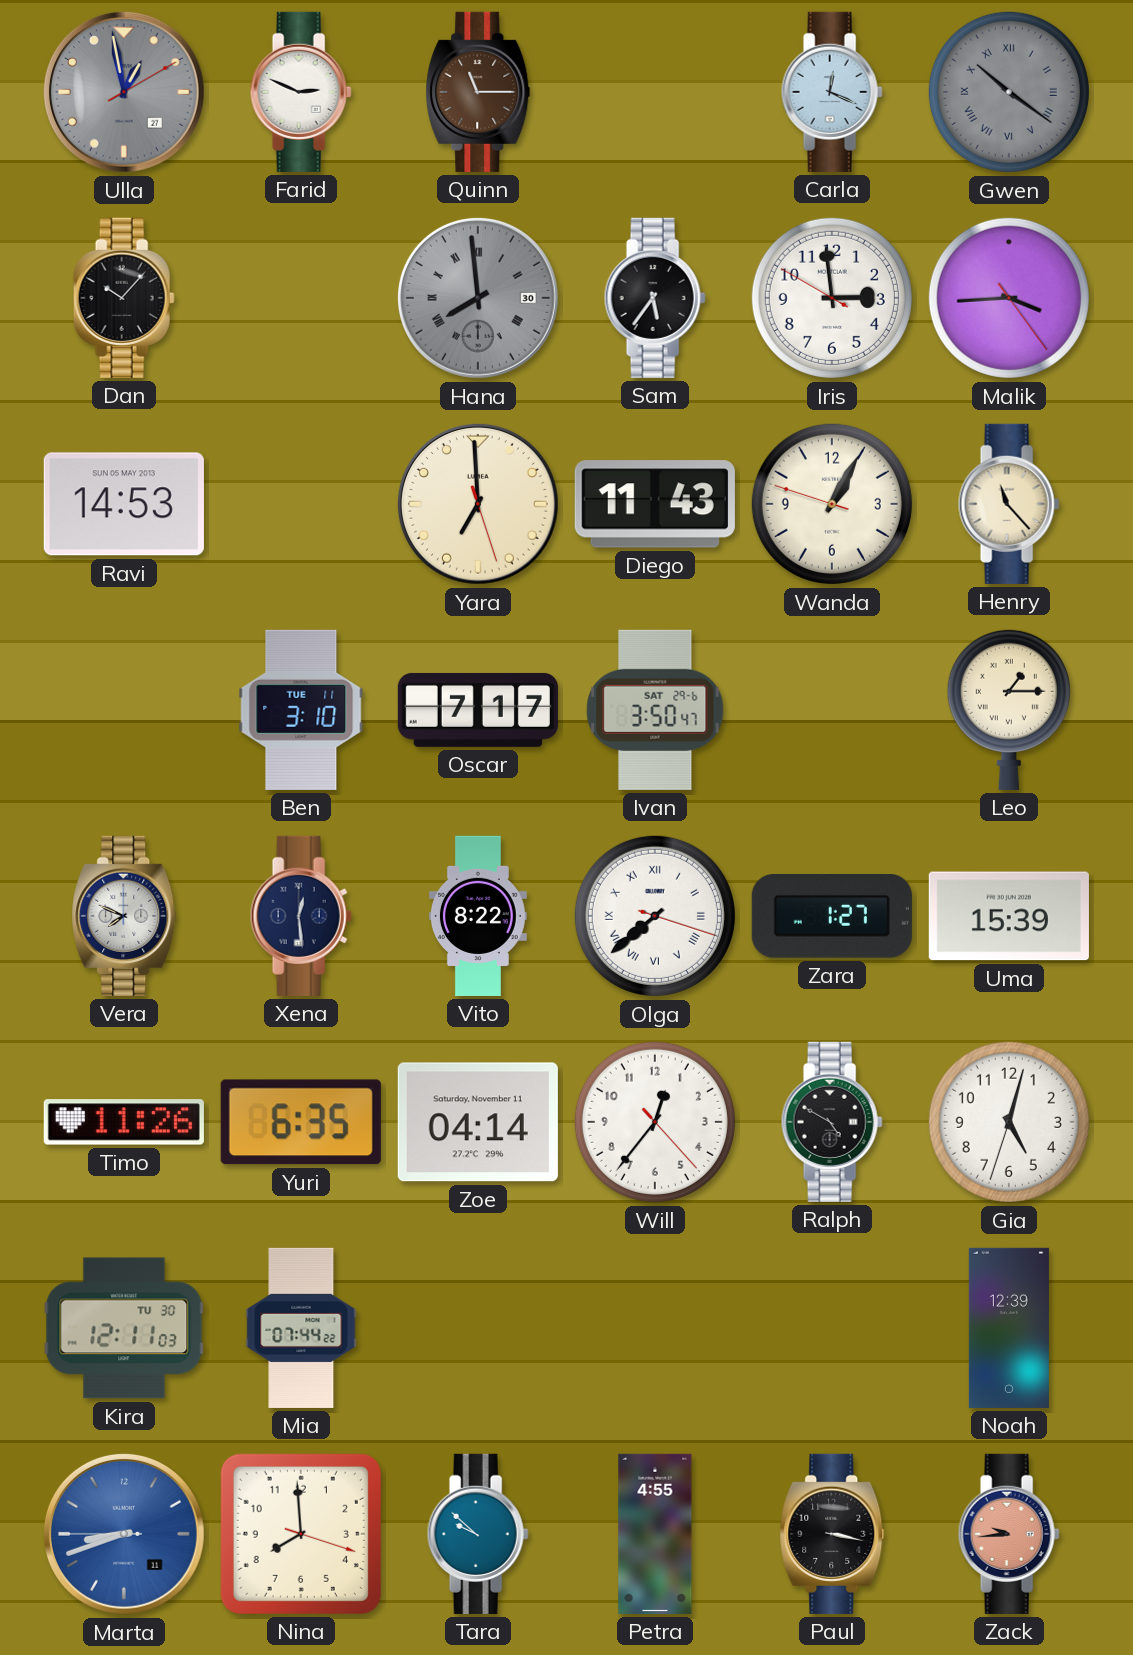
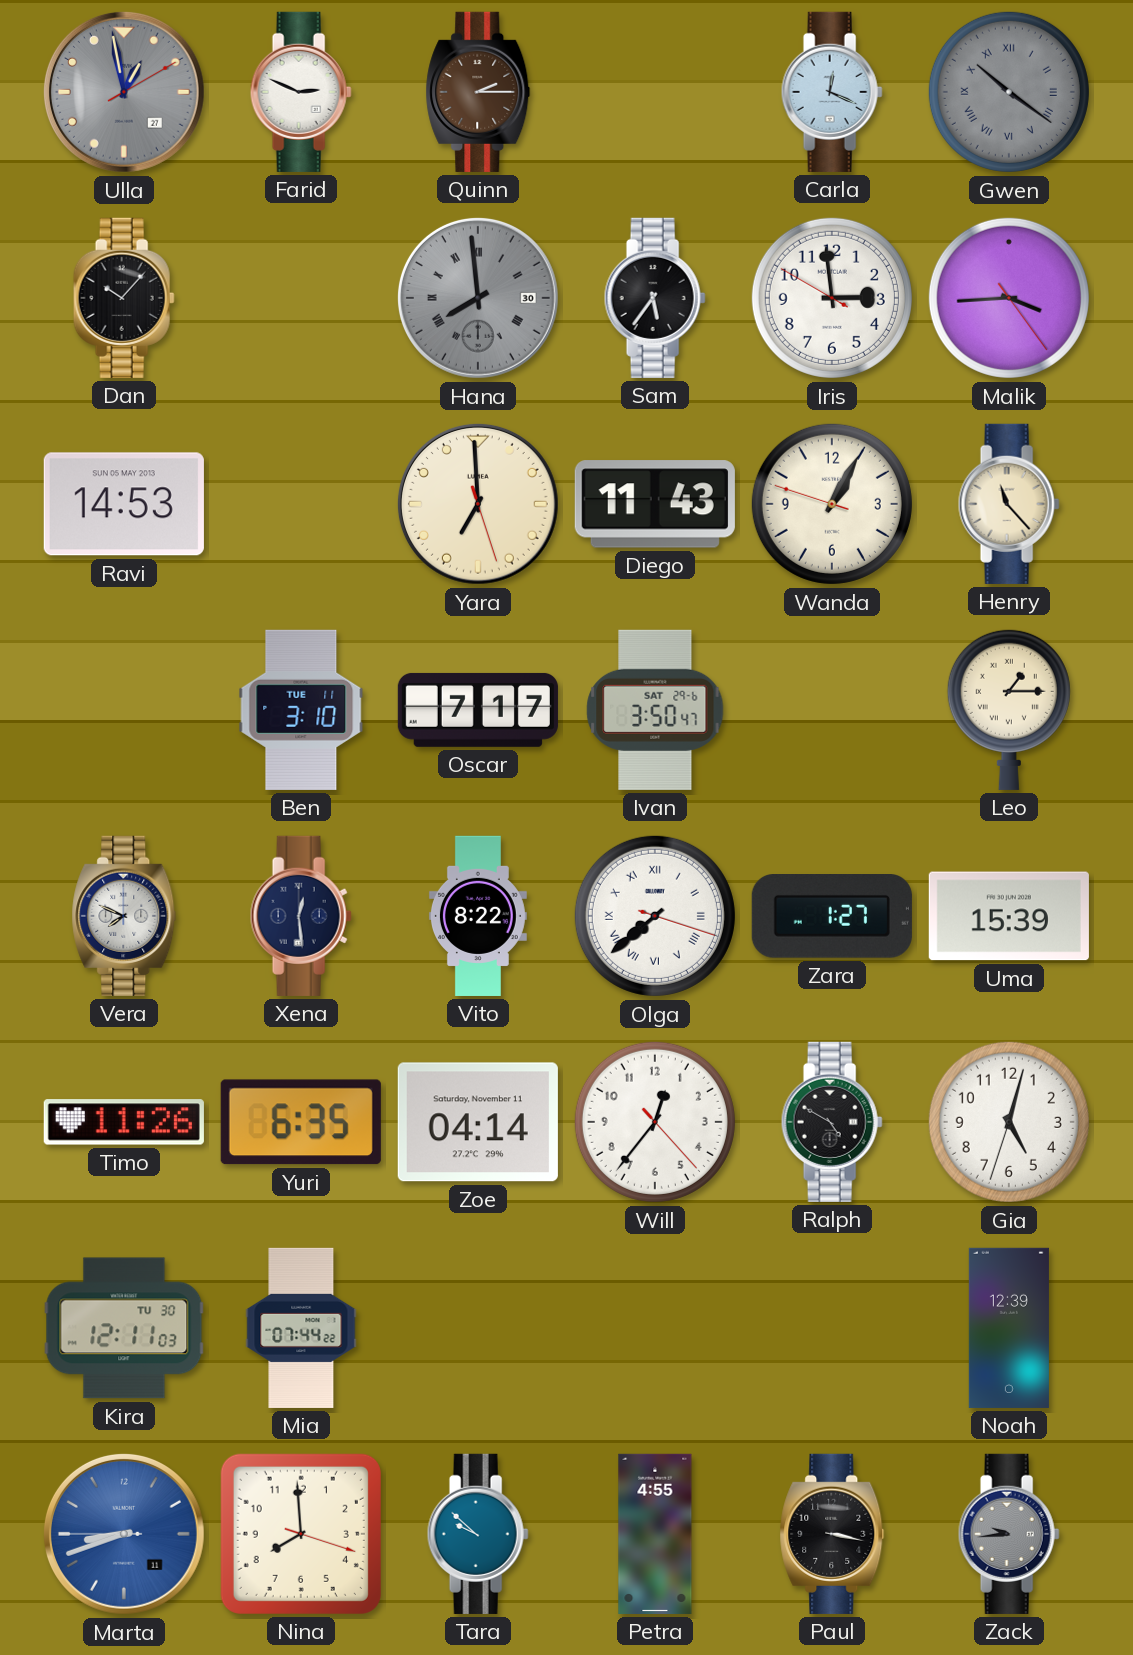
Quinn: 11:15 -> 2:15 (478, 92)
Zack dial: salmon -> grey (1009, 1534)
